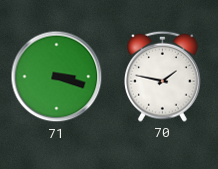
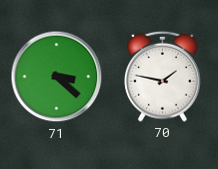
71: 3:18 -> 3:22 (57, 77)
